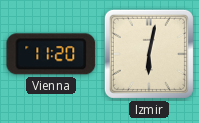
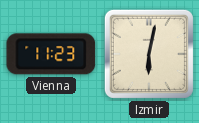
Vienna: 11:20 -> 11:23 (51, 54)
